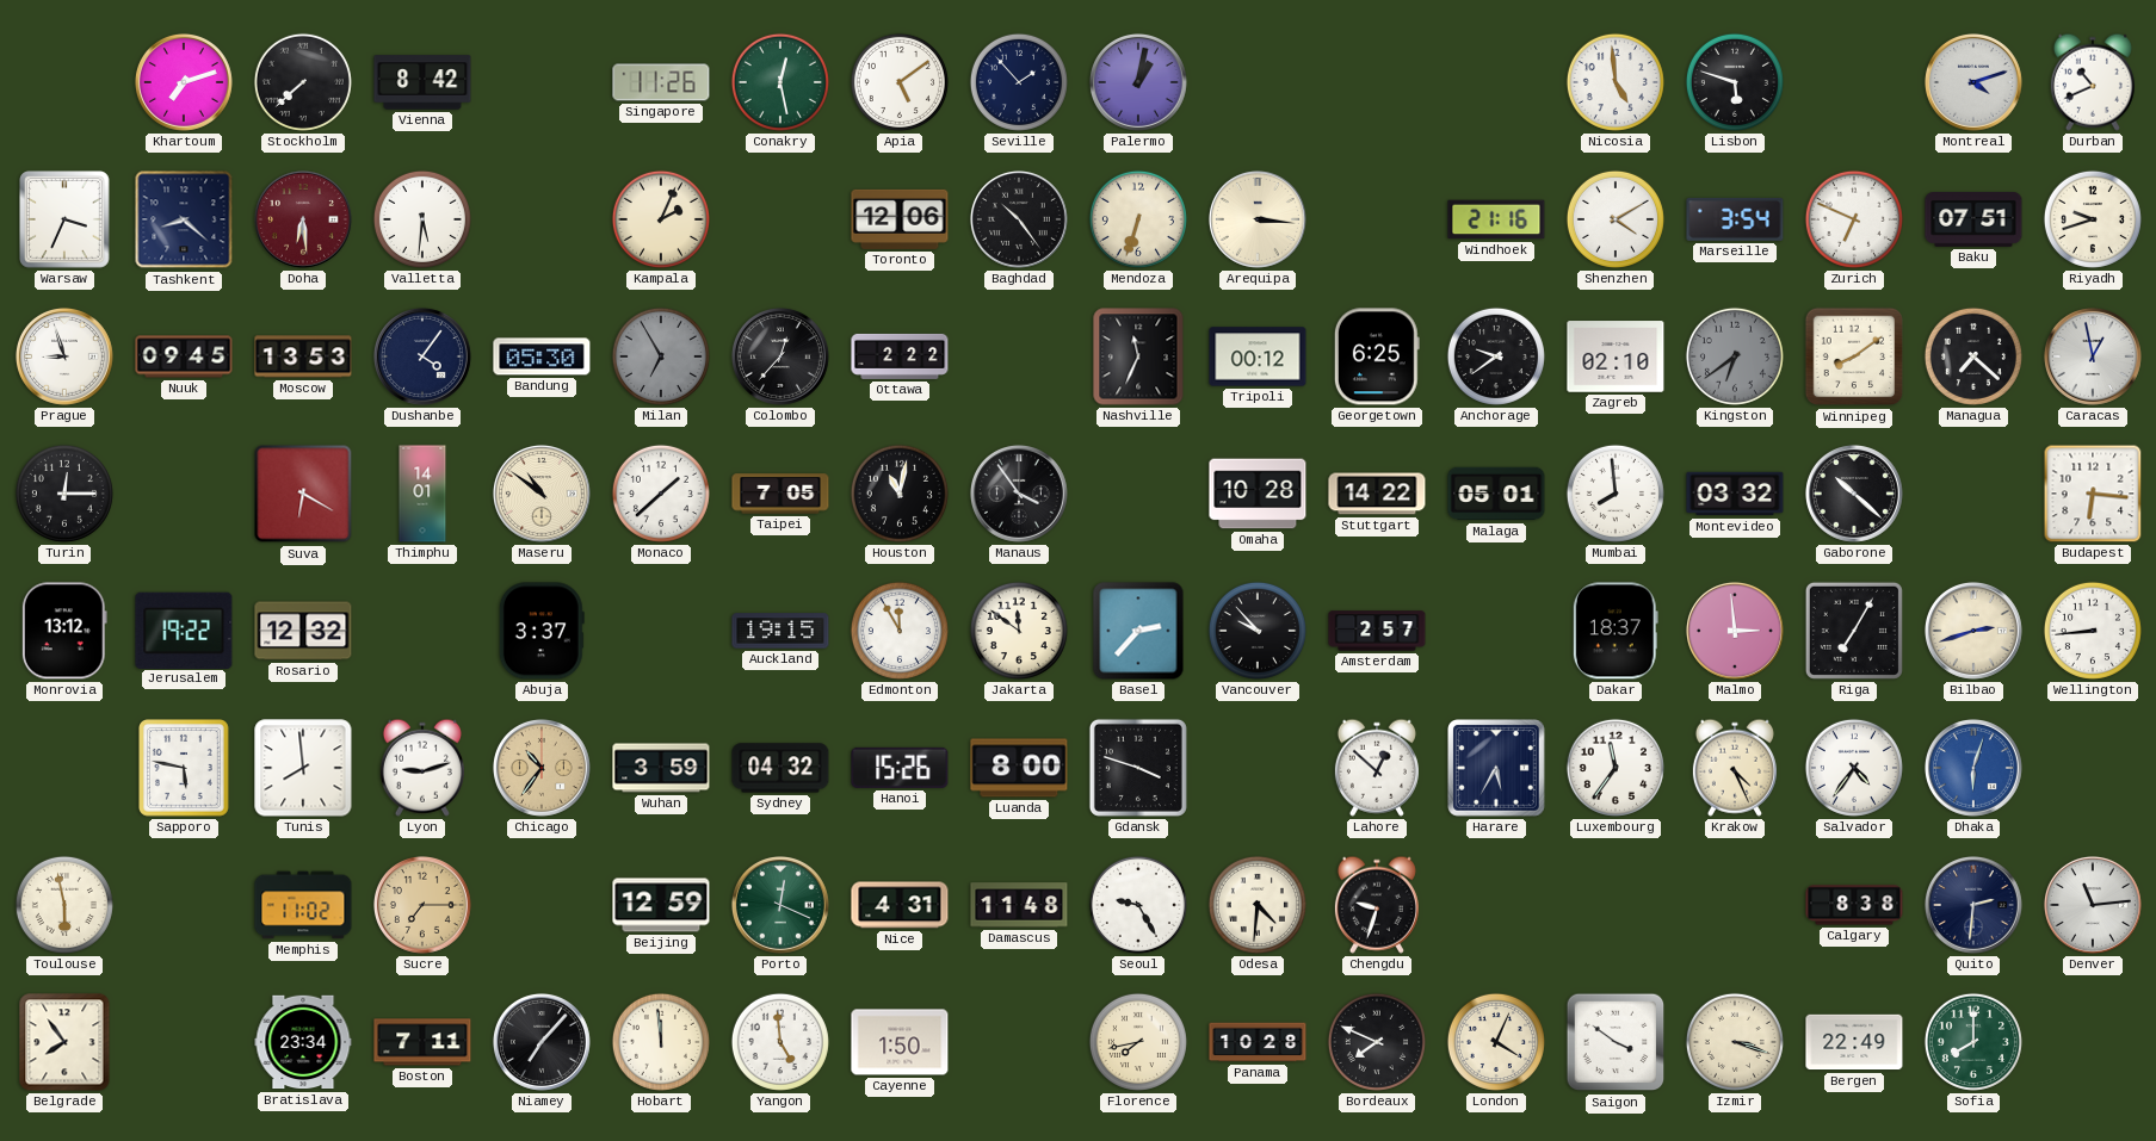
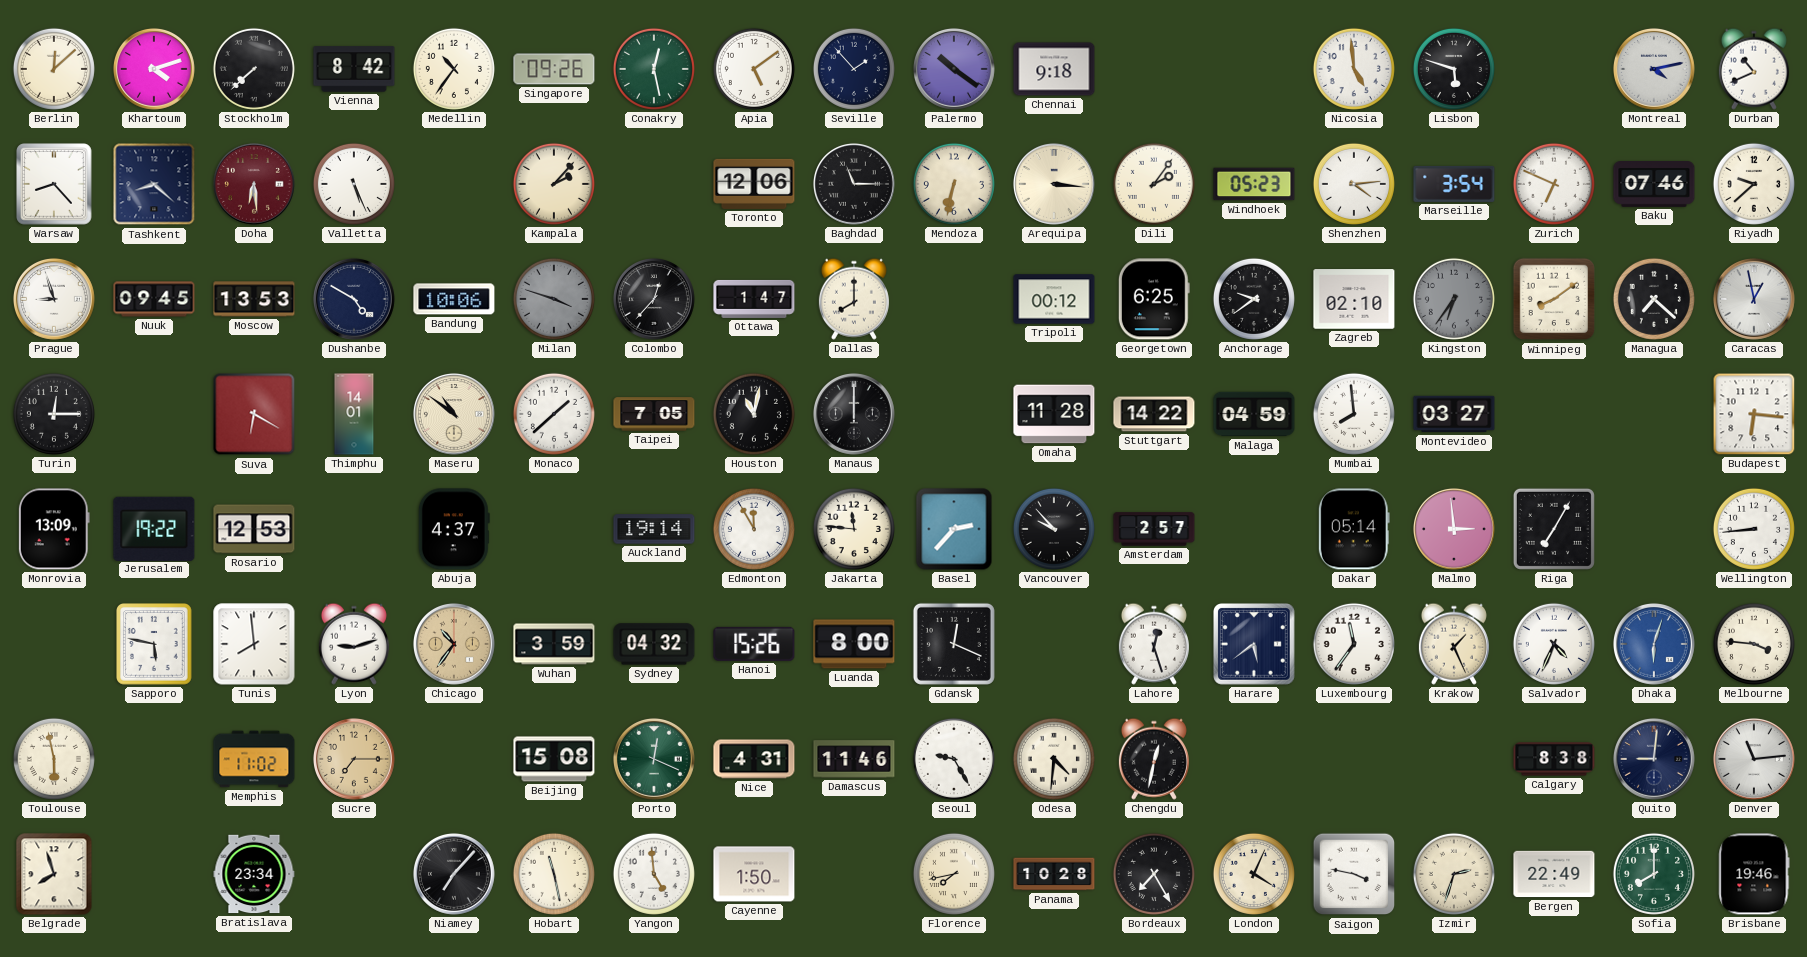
Berlin: none -> 12:08 (54, 69)
Khartoum: 7:12 -> 4:12 (154, 69)
Medellin: none -> 10:36 (454, 69)
Singapore: 11:26 -> 09:26 (554, 69)
Palermo: 1:02 -> 10:21 (954, 69)
Chennai: none -> 9:18 (1054, 69)
Montreal: 4:12 -> 4:13 (1654, 69)
Warsaw: 3:34 -> 8:23 (54, 184)
Valletta: 5:31 -> 5:26 (354, 184)
Kampala: 2:04 -> 2:07 (554, 184)
Baghdad: 10:24 -> 11:15 (854, 184)
Mendoza: 6:33 -> 6:32 (954, 184)
Dili: none -> 2:06 (1154, 184)
Windhoek: 21:16 -> 05:23 (1254, 184)
Shenzhen: 4:10 -> 4:14 (1354, 184)
Baku: 07:51 -> 07:46 (1654, 185)
Riyadh: 9:42 -> 9:38 (1754, 184)
Dushanbe: 4:06 -> 4:50 (354, 299)
Bandung: 05:30 -> 10:06 (454, 299)
Milan: 6:55 -> 3:48 (554, 299)
Ottawa: 2:22 -> 1:47 (754, 299)
Dallas: none -> 8:00 (854, 299)
Nashville: 11:34 -> none (1138, 356)
Kingston: 6:39 -> 6:36 (1454, 299)
Manaus: 3:54 -> 12:00 (854, 414)
Omaha: 10:28 -> 11:28 (1054, 414)
Malaga: 05:01 -> 04:59 (1254, 414)
Montevideo: 03:32 -> 03:27 (1454, 414)
Gaborone: 10:22 -> none (1854, 494)
Monrovia: 13:12 -> 13:09 (54, 529)
Rosario: 12:32 -> 12:53 (254, 529)
Abuja: 3:37 -> 4:37 (454, 529)
Auckland: 19:15 -> 19:14 (654, 529)
Jakarta: 11:51 -> 11:46 (854, 529)
Dakar: 18:37 -> 05:14 (1354, 529)
Bilbao: 2:42 -> none (1973, 631)
Gdansk: 3:48 -> 12:19 (954, 644)
Lahore: 12:52 -> 12:27 (1154, 644)
Harare: 5:35 -> 5:39 (1255, 645)
Krakow: 4:26 -> 1:26 (1454, 644)
Salvador: 4:36 -> 4:34 (1554, 644)
Melbourne: none -> 3:46 (1754, 644)
Beijing: 12:59 -> 15:08 (554, 759)
Damascus: 11:48 -> 11:46 (854, 759)
Chengdu: 9:33 -> 12:32 (1154, 759)
Quito: 2:31 -> 9:01 (1654, 759)
Belgrade: 7:54 -> 7:57 (54, 874)
Boston: 7:11 -> none (422, 1042)
Hobart: 11:59 -> 11:28 (554, 874)
Bordeaux: 7:49 -> 7:25 (1154, 874)
Saigon: 3:51 -> 3:47 (1354, 874)
Izmir: 3:18 -> 2:33 (1454, 874)
Brisbane: none -> 19:46 (1754, 874)
